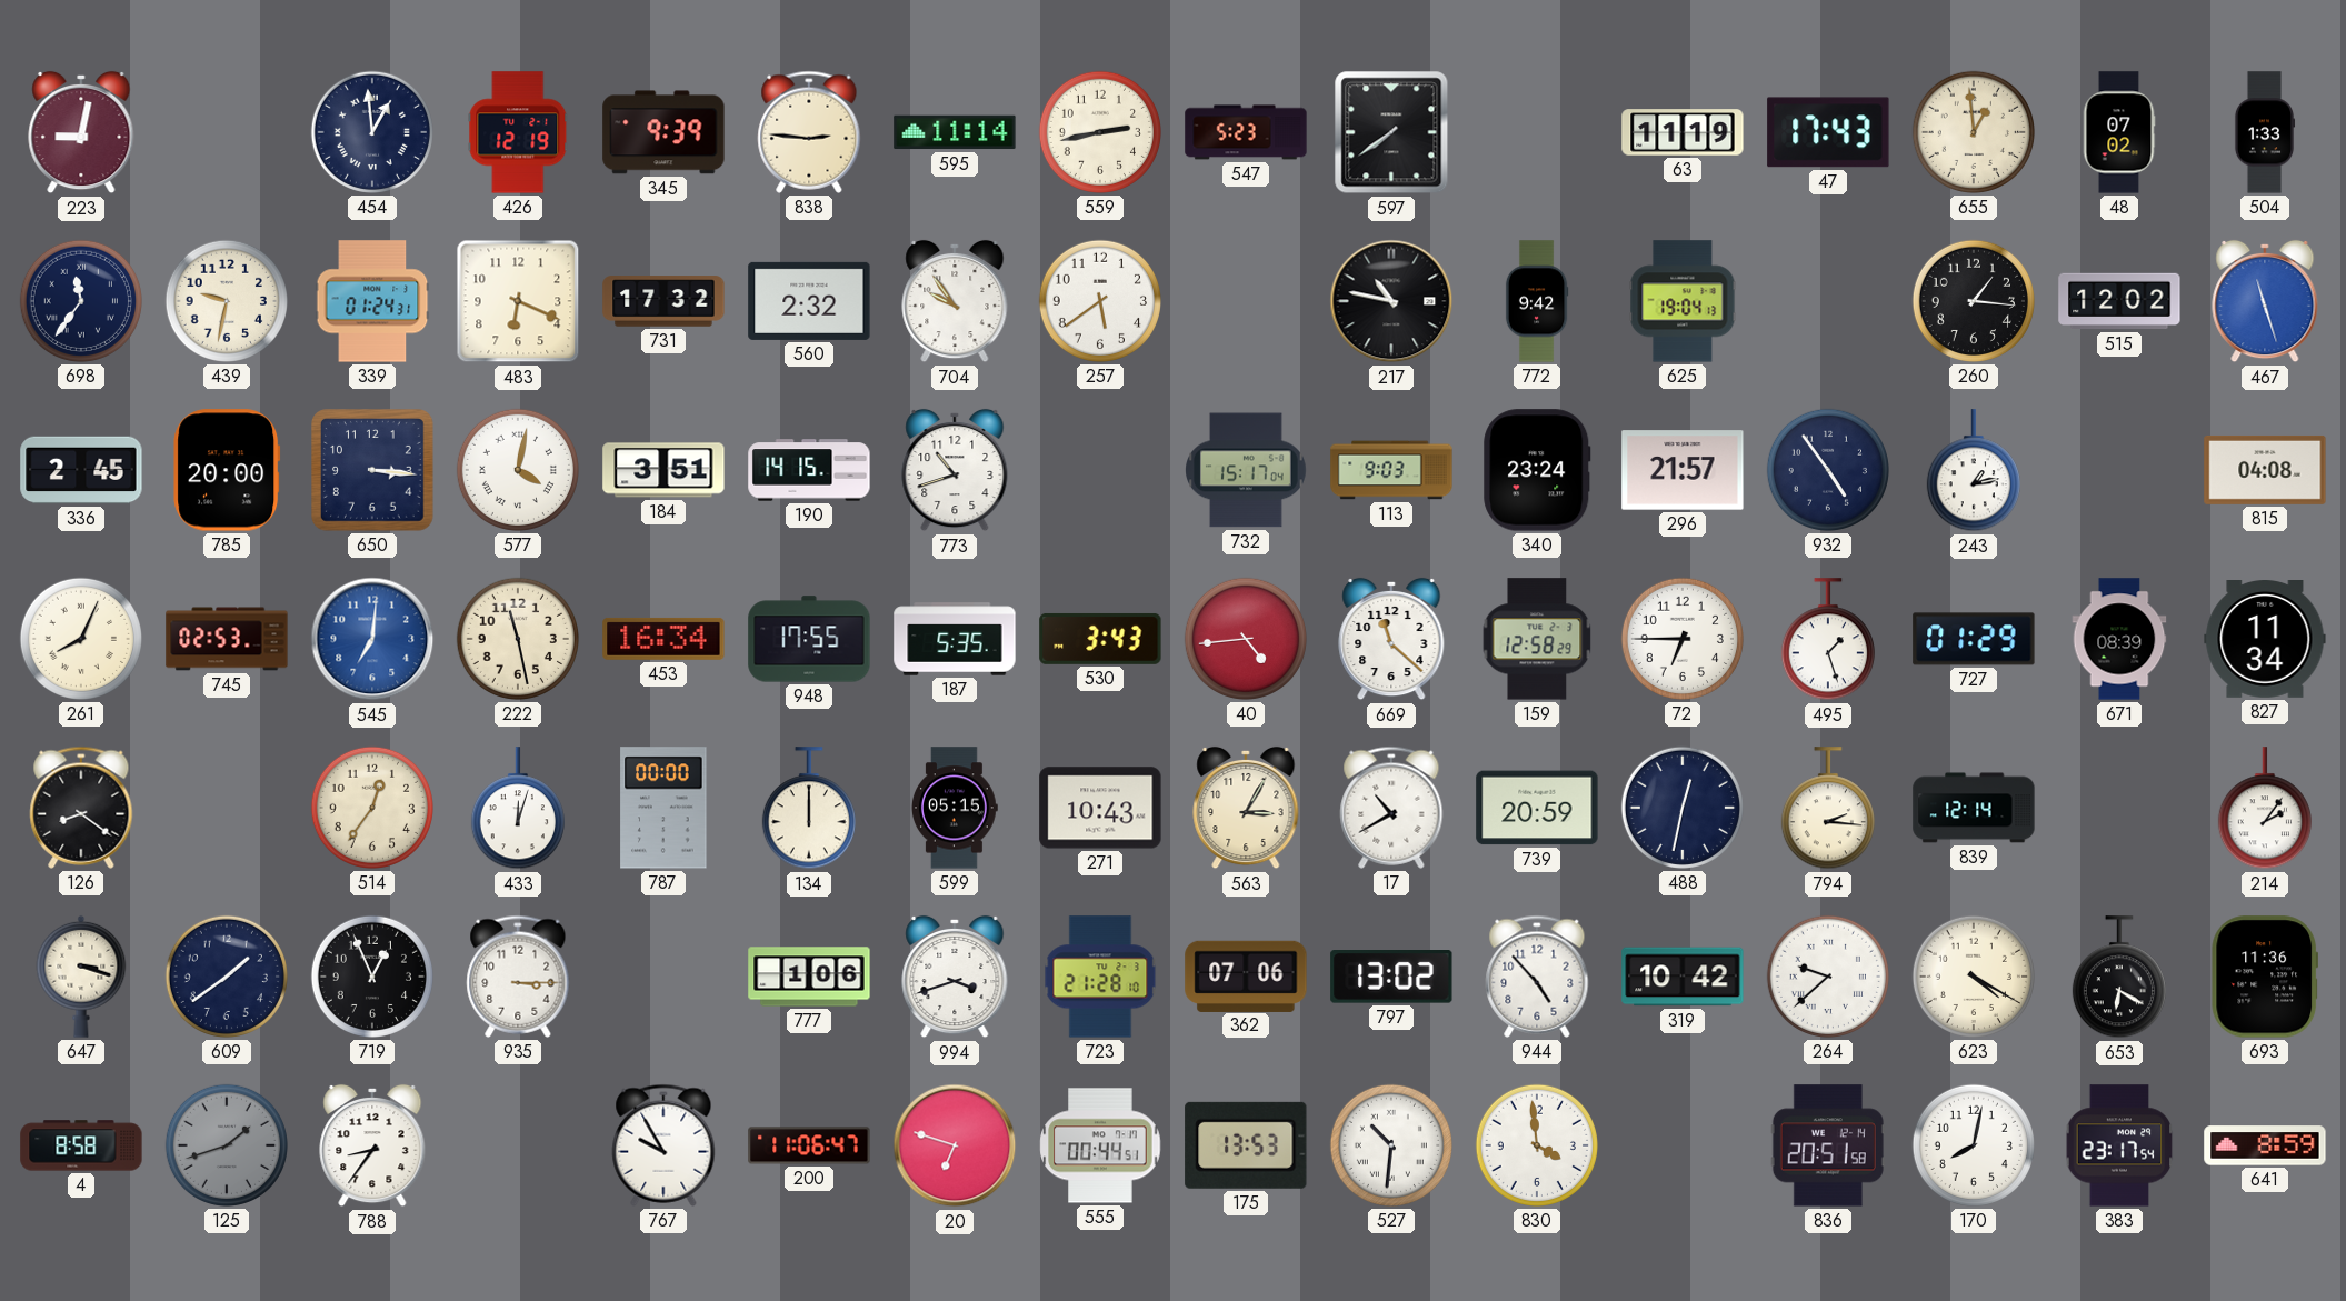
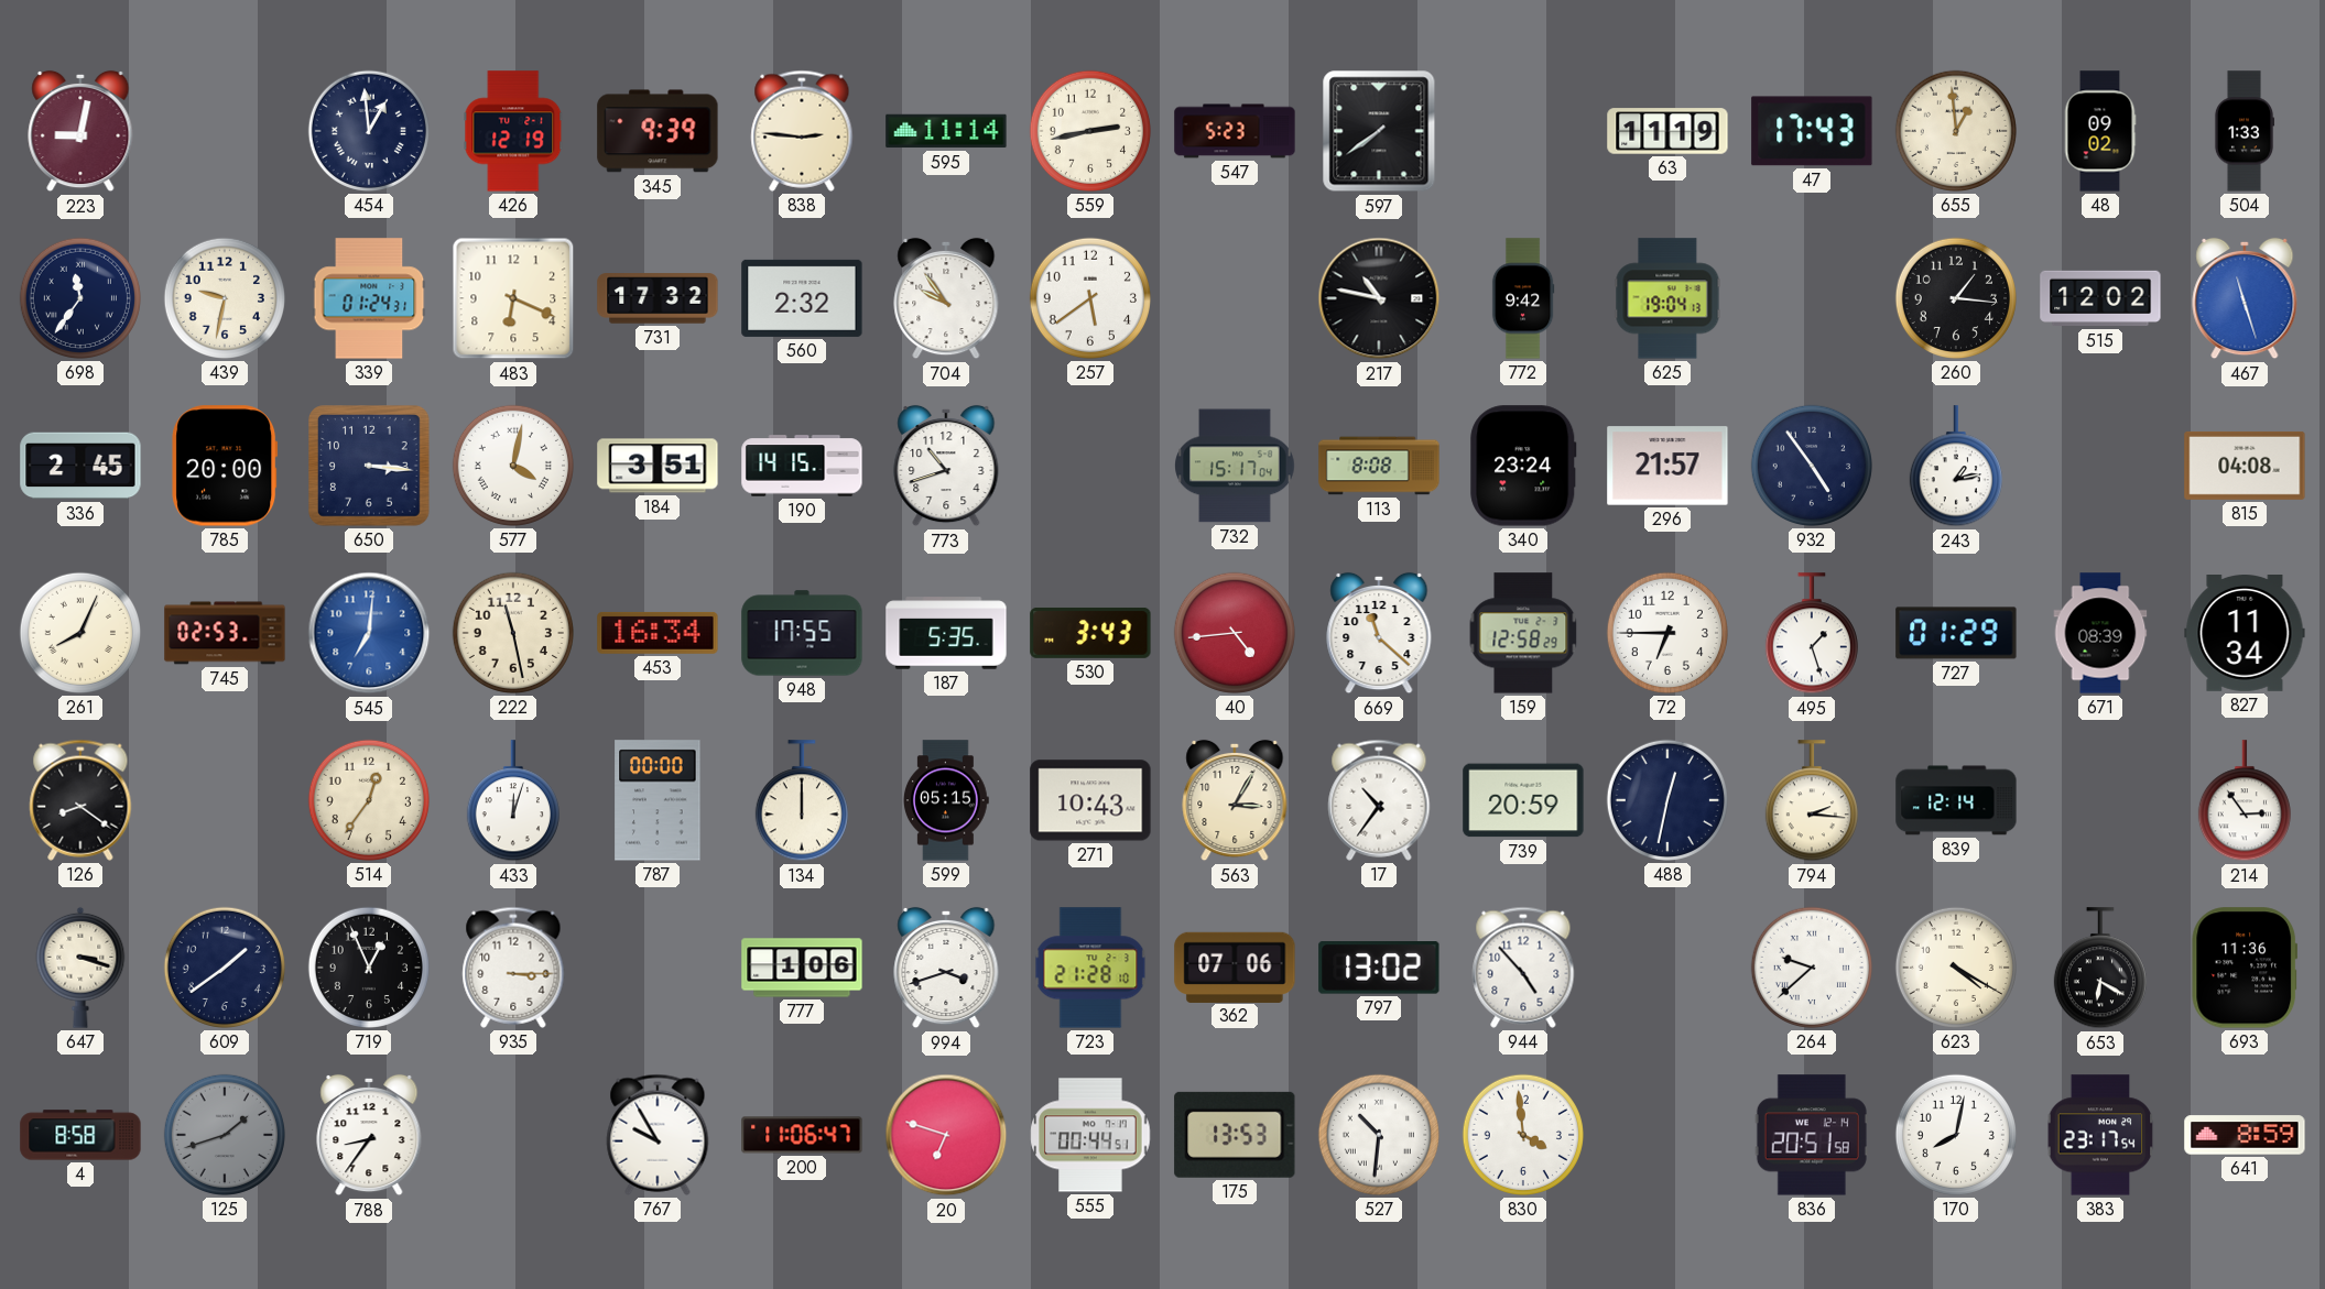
48: 07:02 -> 09:02 (2100, 131)
113: 9:03 -> 8:08 (1379, 466)
17: 10:40 -> 10:36 (1379, 800)
214: 2:06 -> 2:54 (2245, 801)
319: 10:42 -> none (1683, 977)
